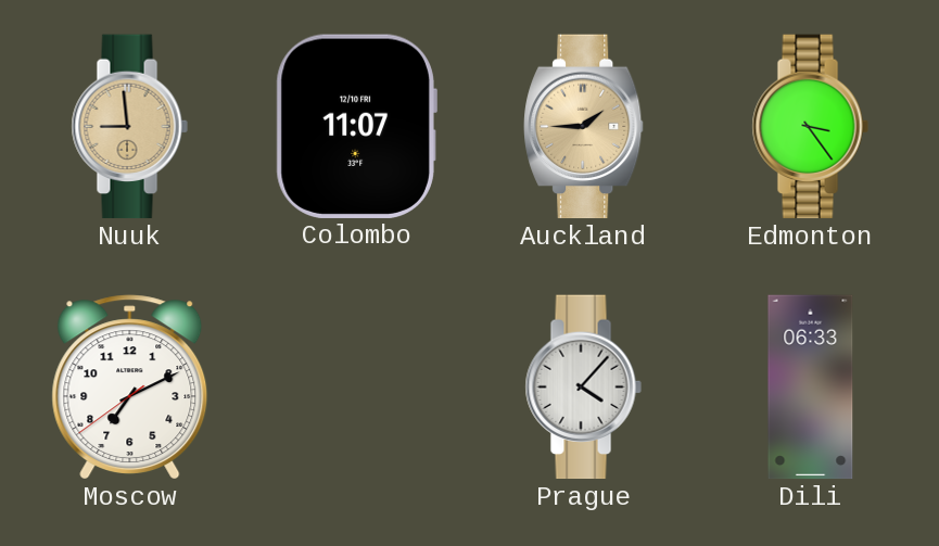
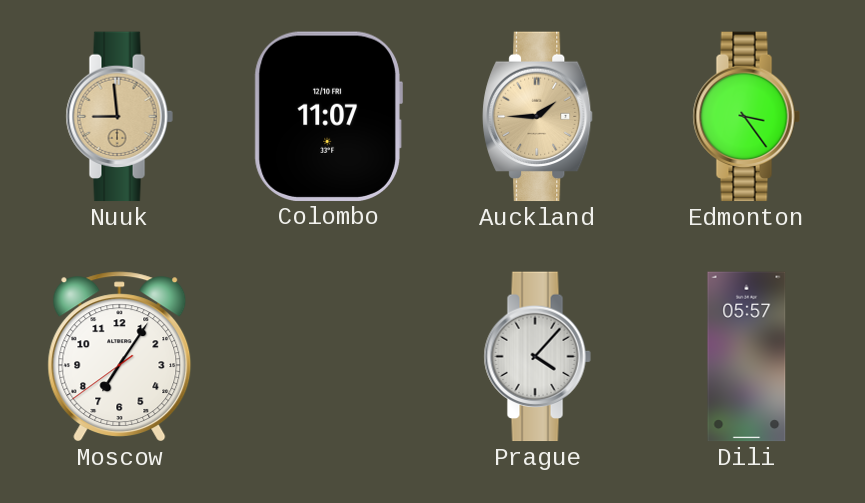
Moscow: 7:10 -> 7:05 (120, 357)
Dili: 06:33 -> 05:57 (747, 357)
